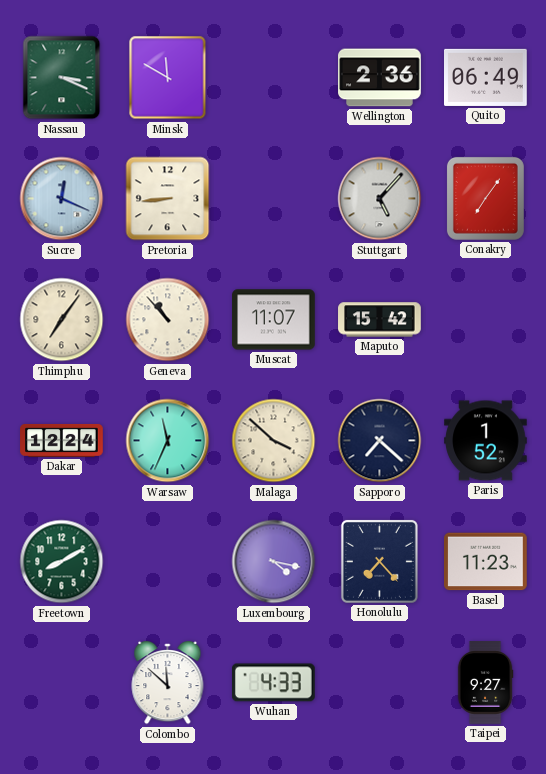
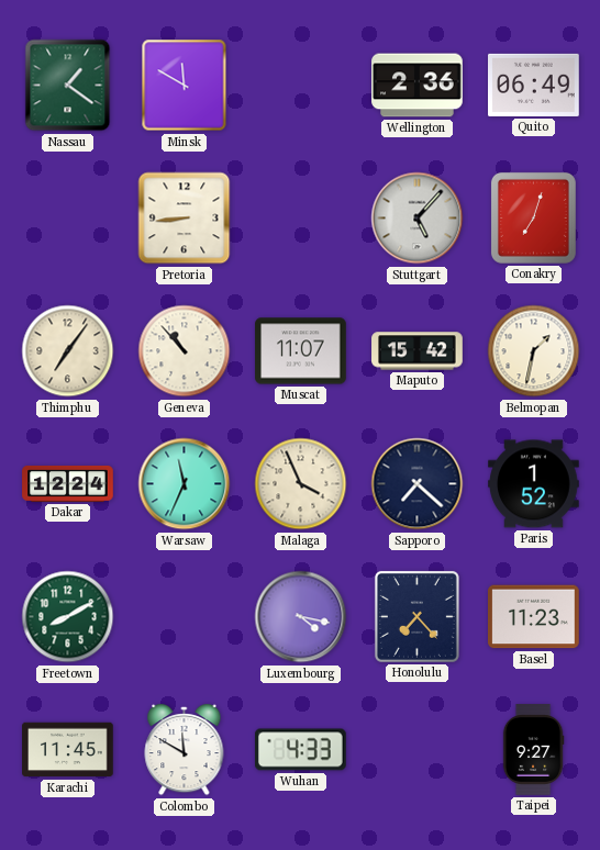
Nassau: 3:19 -> 1:21 (68, 86)
Sucre: 12:19 -> none (62, 199)
Conakry: 7:06 -> 7:03 (533, 217)
Belmopan: none -> 1:32 (534, 351)
Malaga: 3:52 -> 3:56 (301, 484)
Karachi: none -> 11:45 (68, 750)
Colombo: 11:52 -> 11:50 (185, 750)
